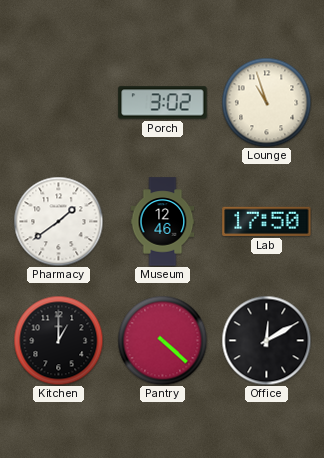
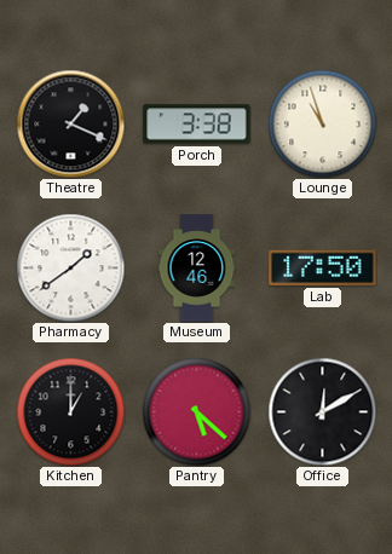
Theatre: none -> 1:19 (70, 123)
Porch: 3:02 -> 3:38 (197, 125)
Pantry: 4:22 -> 5:22 (196, 411)
